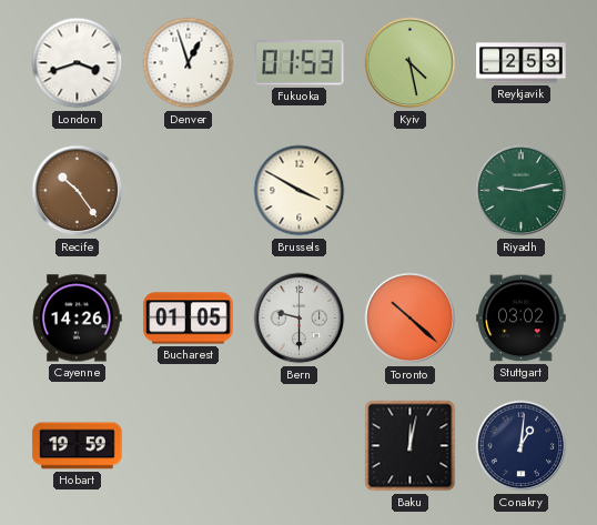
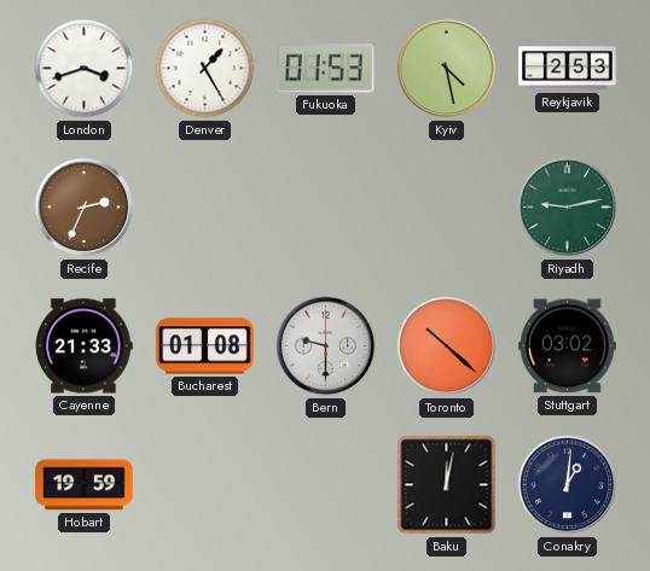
Denver: 12:57 -> 1:25 (205, 69)
Recife: 10:24 -> 2:34 (85, 208)
Brussels: 3:50 -> none (300, 191)
Cayenne: 14:26 -> 21:33 (85, 346)
Bucharest: 01:05 -> 01:08 (205, 346)
